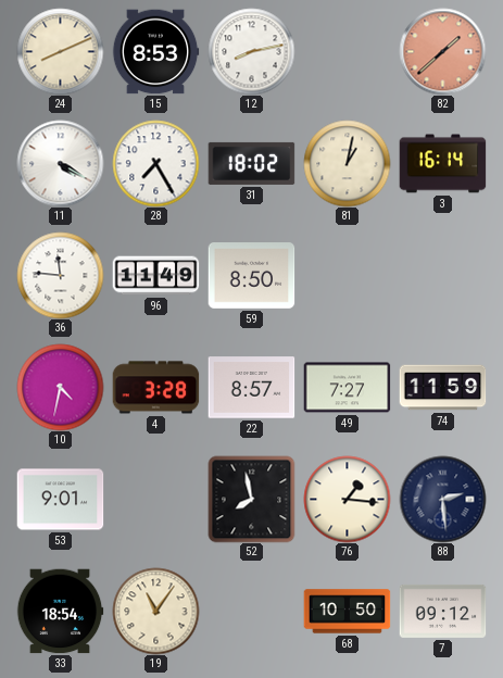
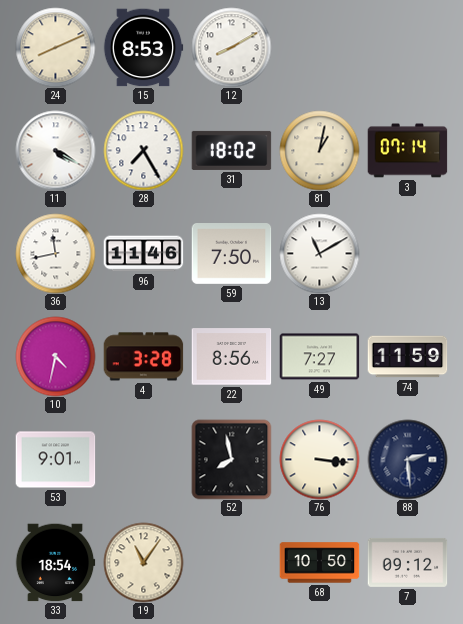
12: 8:13 -> 8:10 (231, 47)
82: 1:38 -> none (442, 51)
3: 16:14 -> 07:14 (407, 151)
36: 11:46 -> 11:43 (55, 253)
96: 11:49 -> 11:46 (143, 254)
59: 8:50 -> 7:50 (231, 254)
13: none -> 11:10 (319, 253)
22: 8:57 -> 8:56 (231, 357)
76: 1:16 -> 3:16 (319, 459)
